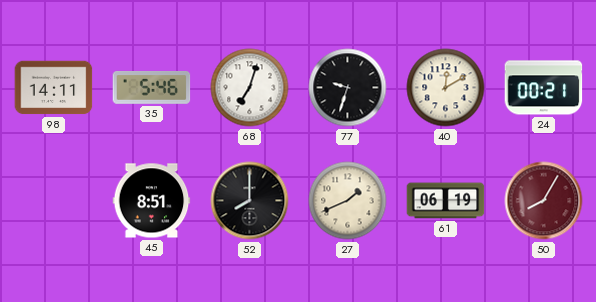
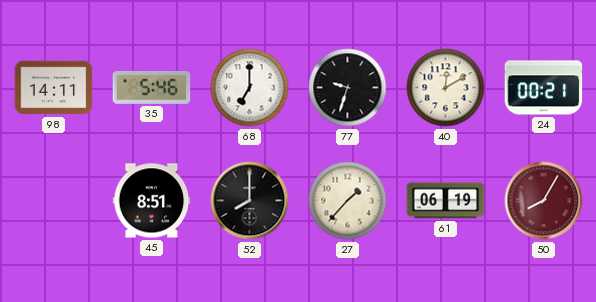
68: 7:03 -> 7:00 (250, 88)
27: 1:41 -> 1:37 (348, 201)
